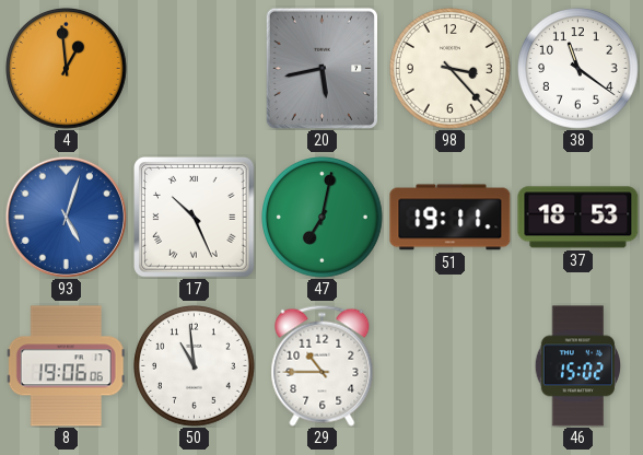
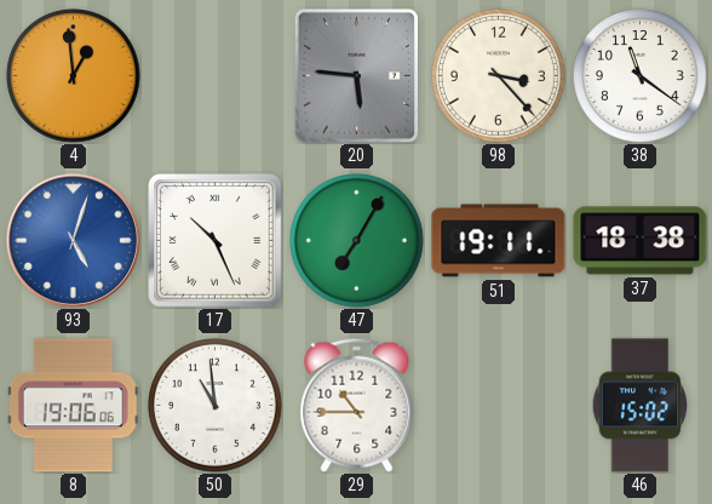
20: 5:43 -> 5:46 (356, 75)
47: 7:02 -> 7:05 (357, 241)
37: 18:53 -> 18:38 (641, 241)
